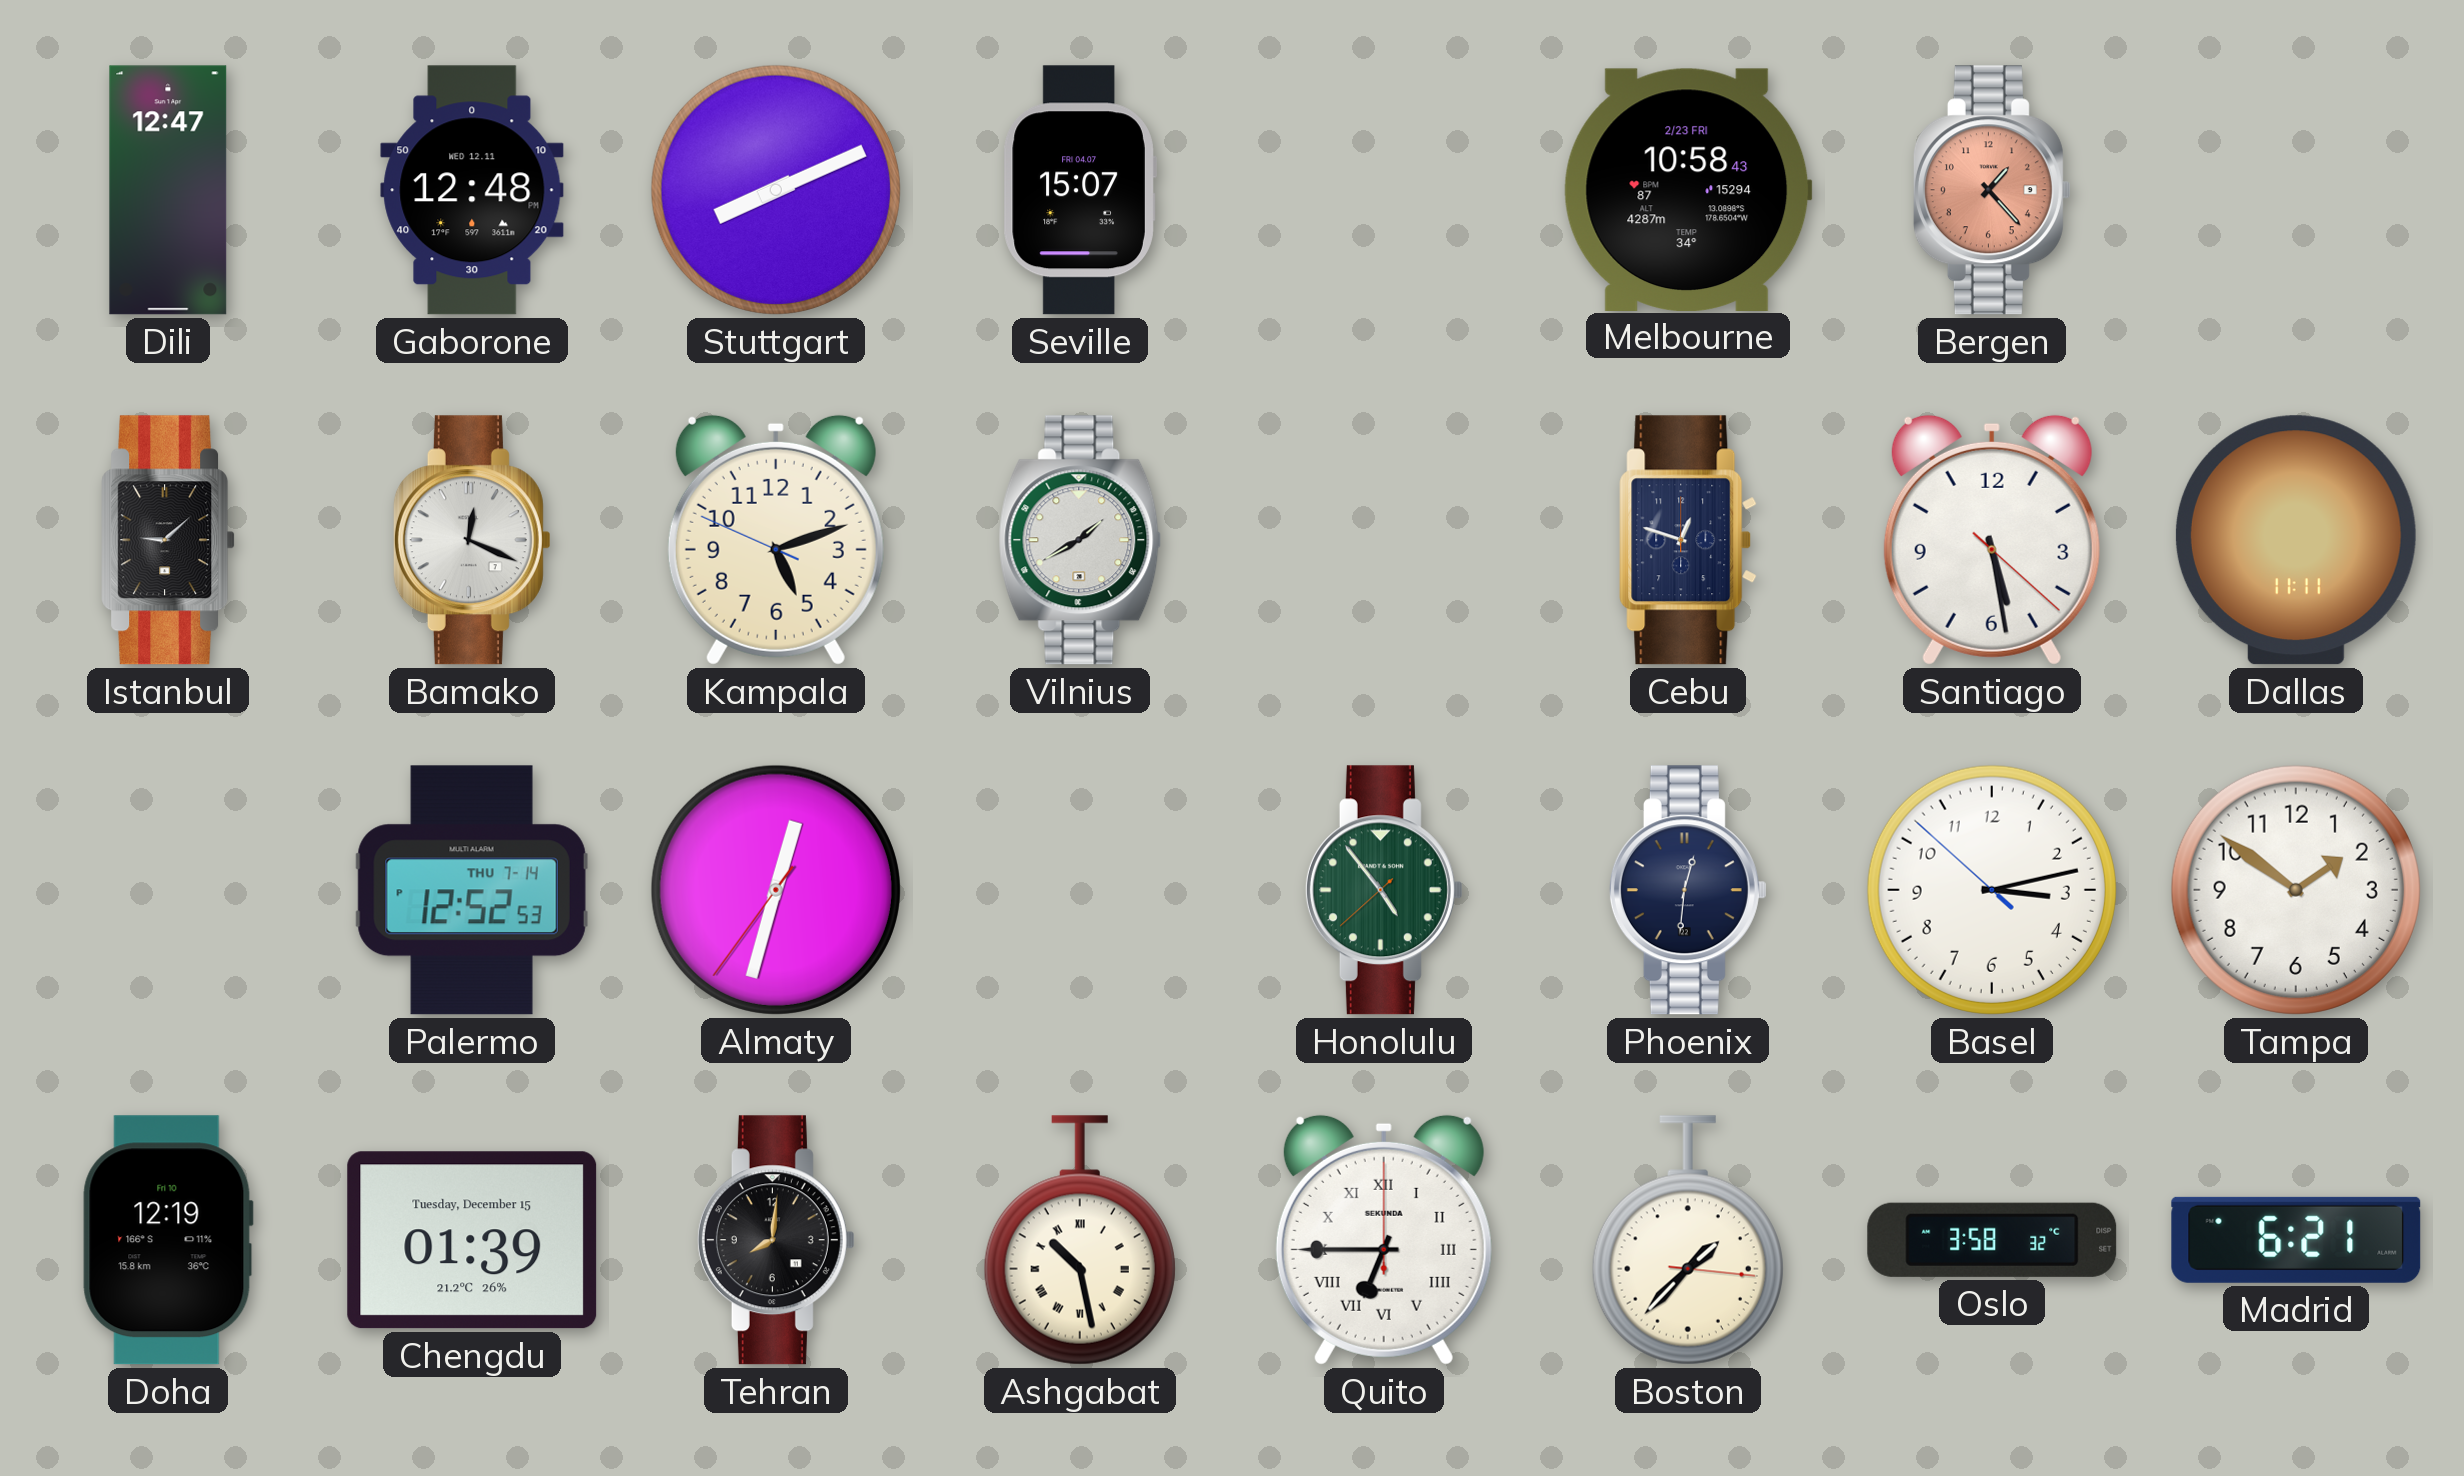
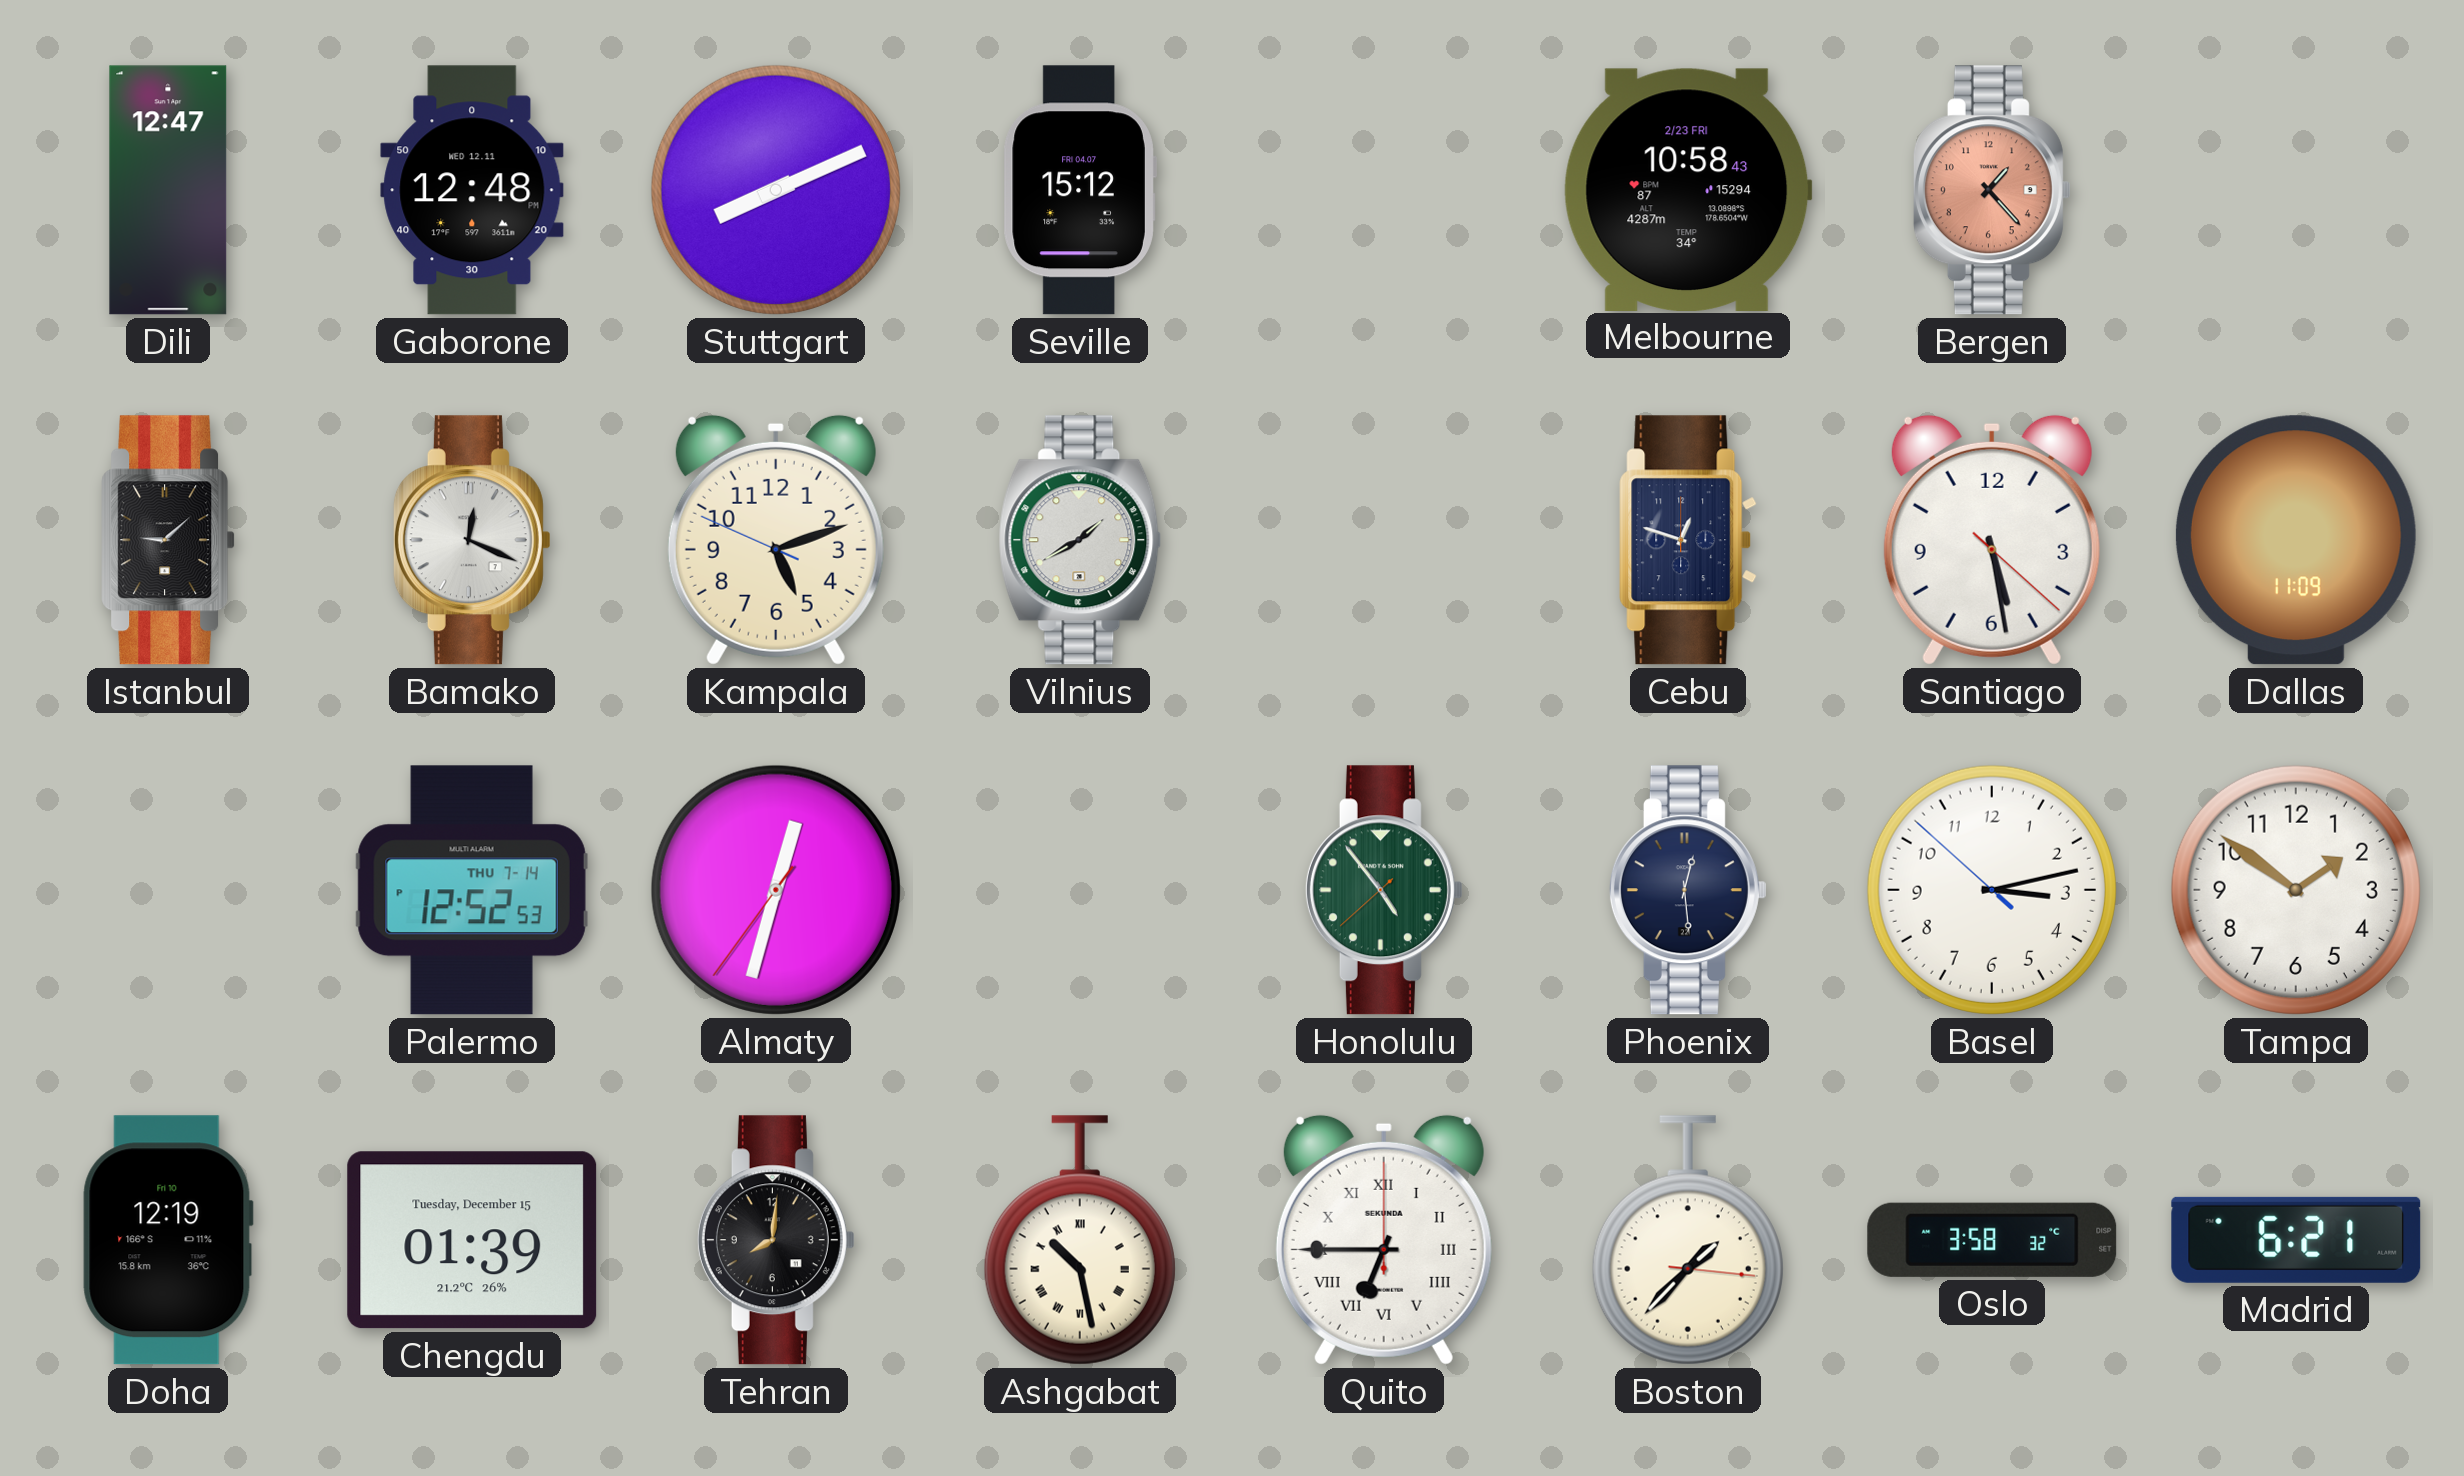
Seville: 15:07 -> 15:12 (1080, 190)
Dallas: 11:11 -> 11:09 (2296, 540)
Phoenix: 12:31 -> 12:29 (1688, 890)
